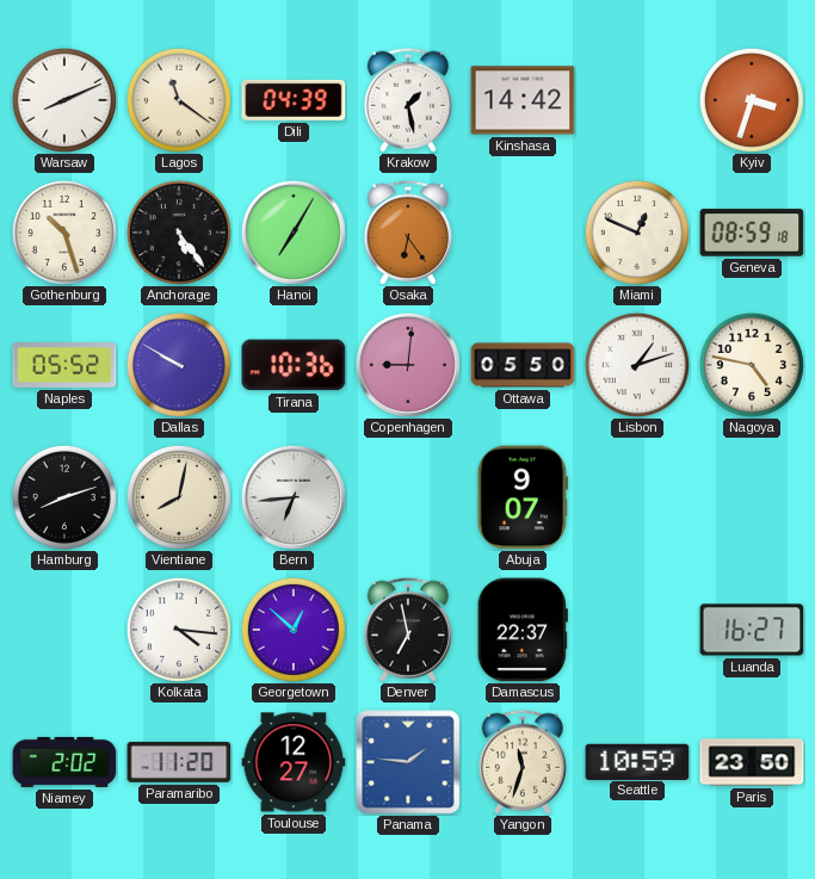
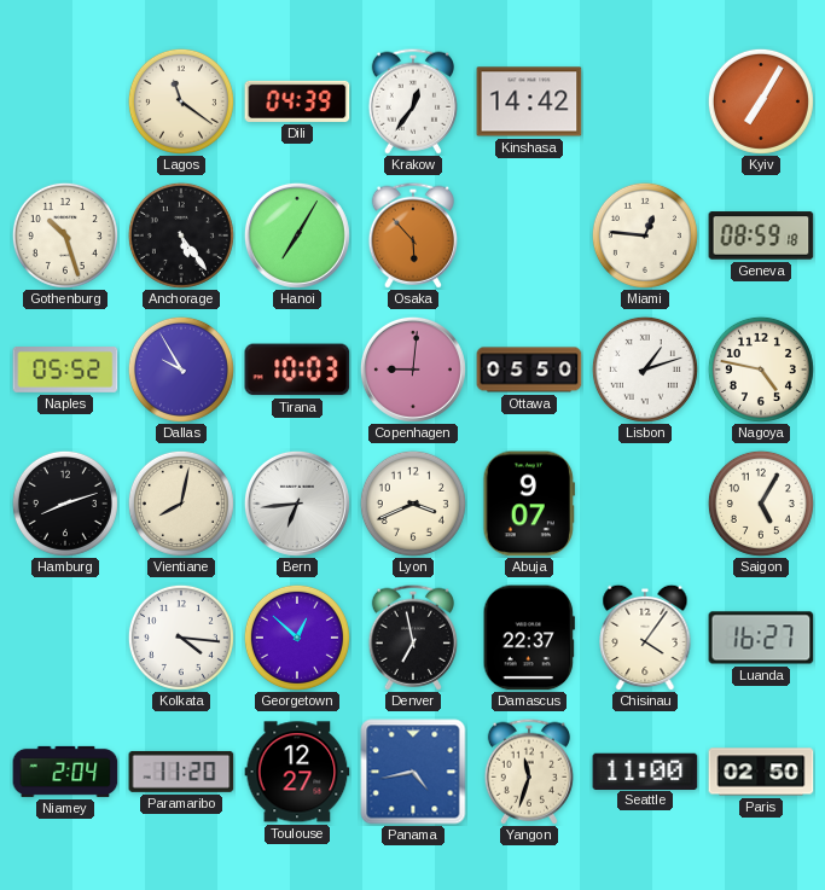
Warsaw: 8:11 -> none (64, 100)
Krakow: 1:28 -> 12:36 (412, 101)
Kyiv: 3:33 -> 7:05 (761, 101)
Osaka: 6:24 -> 5:53 (412, 235)
Miami: 12:49 -> 12:46 (645, 235)
Dallas: 9:50 -> 9:55 (181, 370)
Tirana: 10:36 -> 10:03 (297, 370)
Lyon: none -> 3:41 (413, 504)
Saigon: none -> 5:05 (761, 504)
Chisinau: none -> 4:06 (645, 638)
Niamey: 2:02 -> 2:04 (65, 772)
Panama: 1:46 -> 4:43 (413, 772)
Seattle: 10:59 -> 11:00 (645, 770)
Paris: 23:50 -> 02:50 (761, 772)
